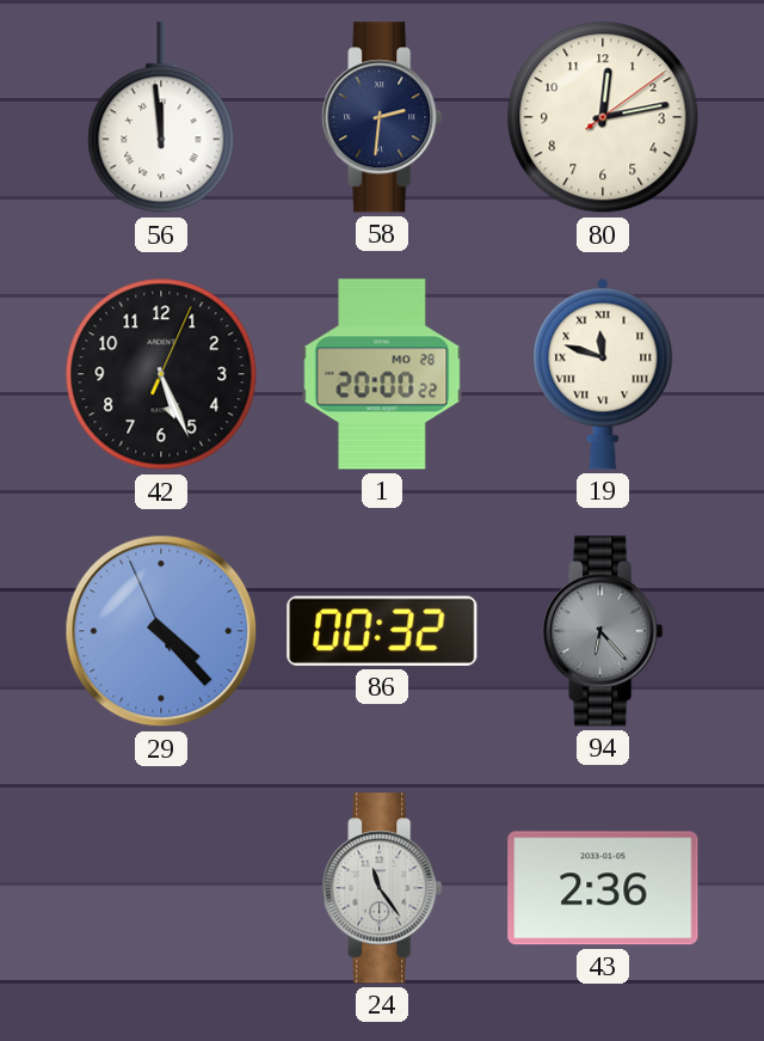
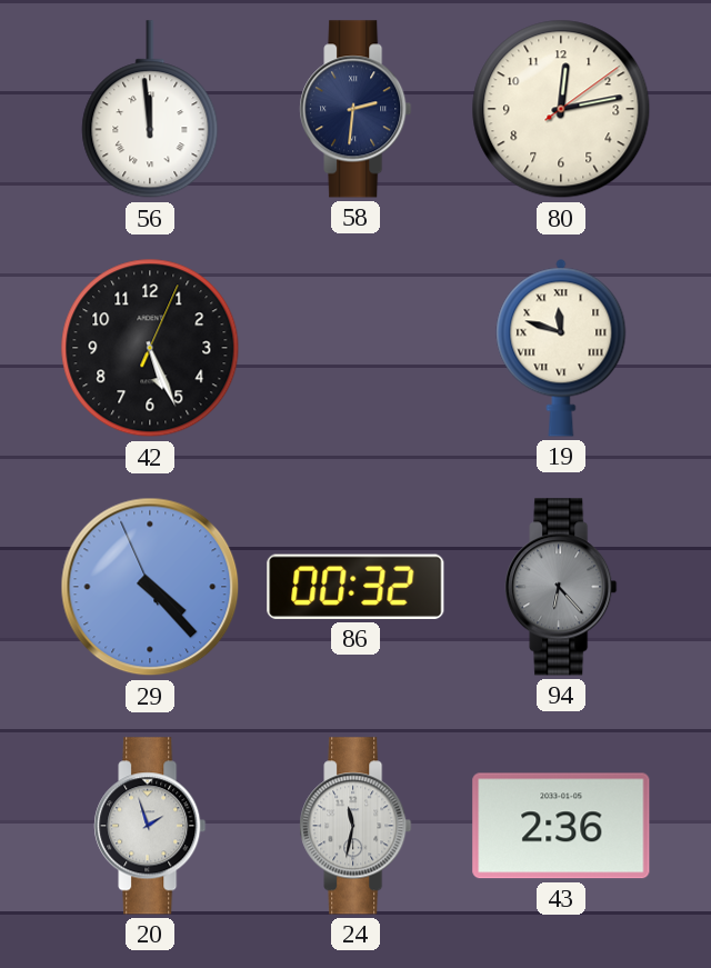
1: 20:00 -> none (382, 374)
20: none -> 1:57 (150, 826)
24: 11:24 -> 11:32 (355, 826)
